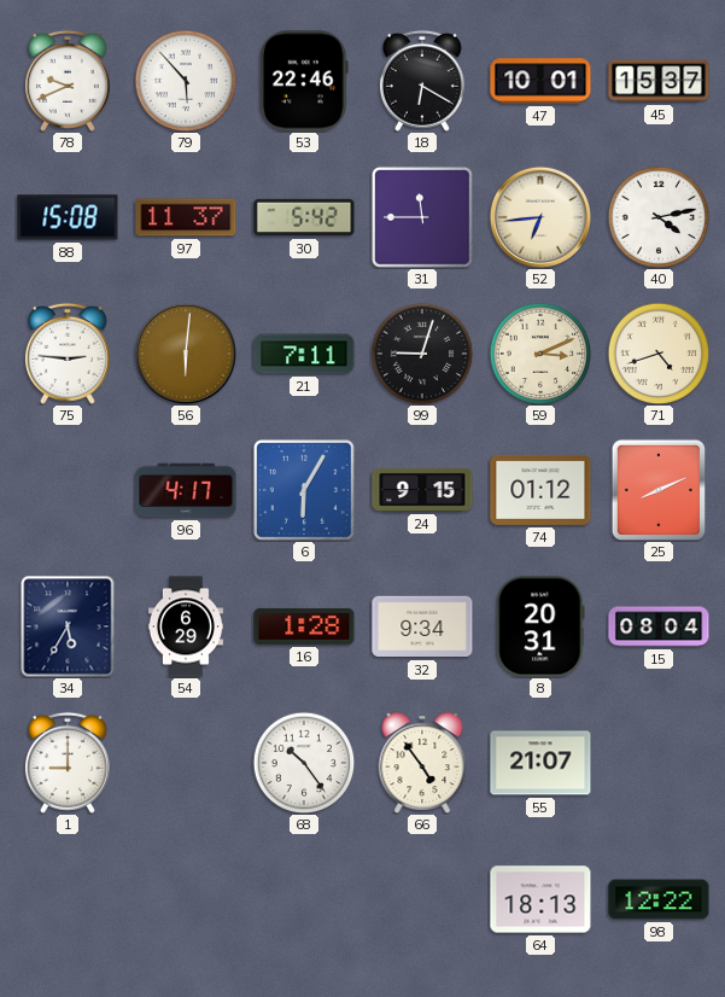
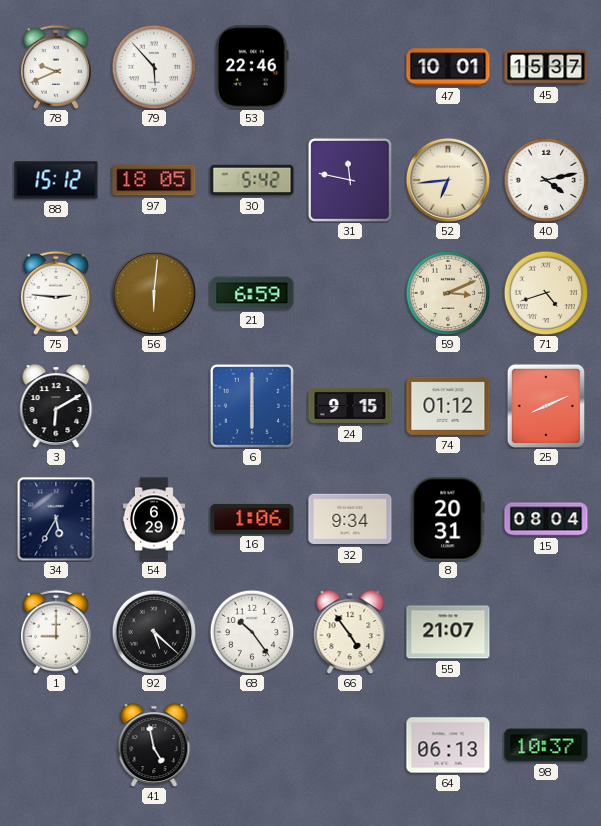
18: 6:20 -> none (422, 81)
88: 15:08 -> 15:12 (56, 180)
97: 11:37 -> 18:05 (154, 180)
31: 11:45 -> 11:47 (350, 180)
21: 7:11 -> 6:59 (252, 293)
99: 9:03 -> none (422, 354)
3: none -> 6:10 (56, 406)
96: 4:17 -> none (186, 490)
6: 6:05 -> 6:00 (252, 406)
16: 1:28 -> 1:06 (252, 519)
92: none -> 5:22 (154, 632)
41: none -> 4:58 (154, 745)
64: 18:13 -> 06:13 (448, 745)
98: 12:22 -> 10:37 (546, 745)
